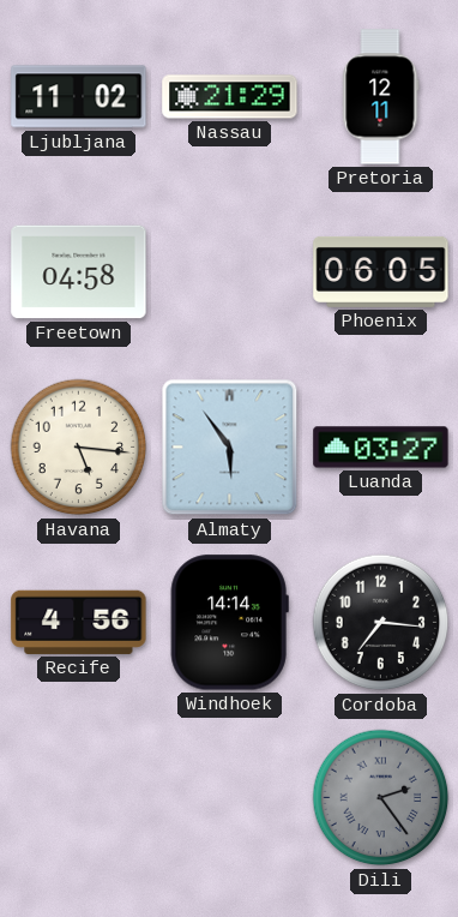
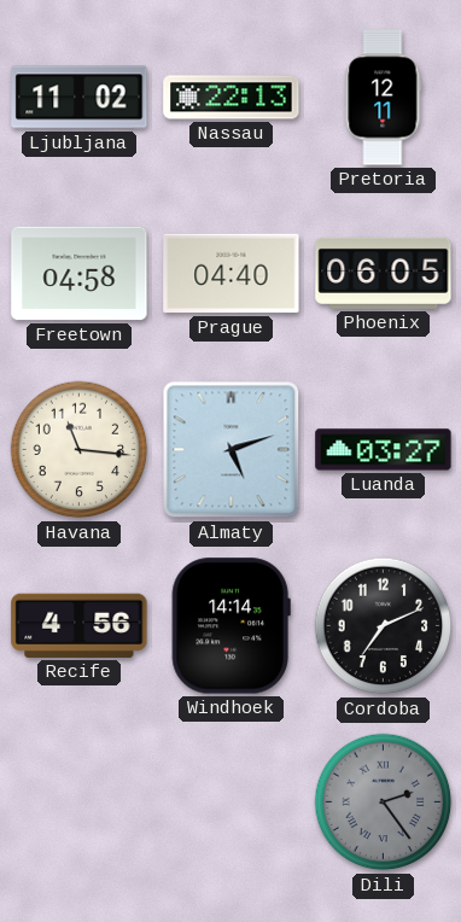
Nassau: 21:29 -> 22:13 (232, 98)
Prague: none -> 04:40 (232, 274)
Havana: 5:16 -> 11:16 (80, 450)
Almaty: 5:54 -> 5:12 (232, 450)
Cordoba: 7:16 -> 7:11 (384, 626)
